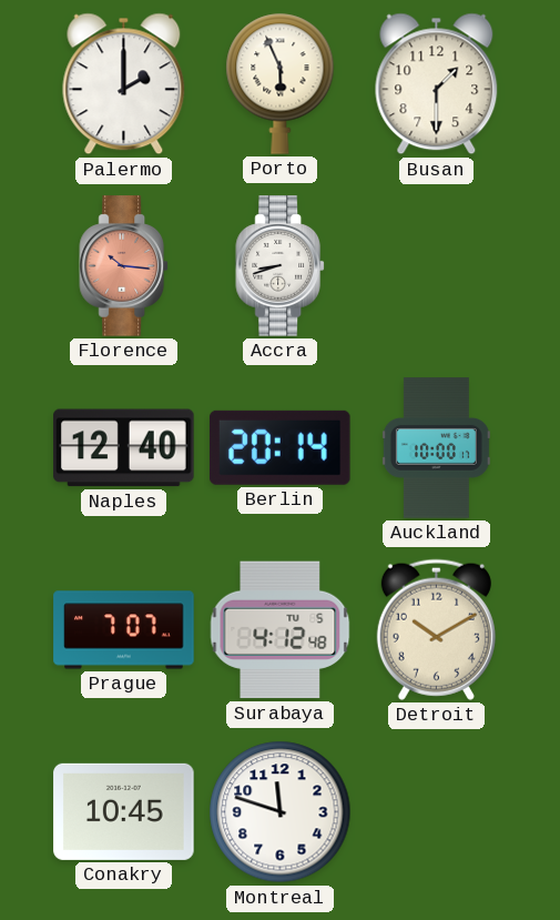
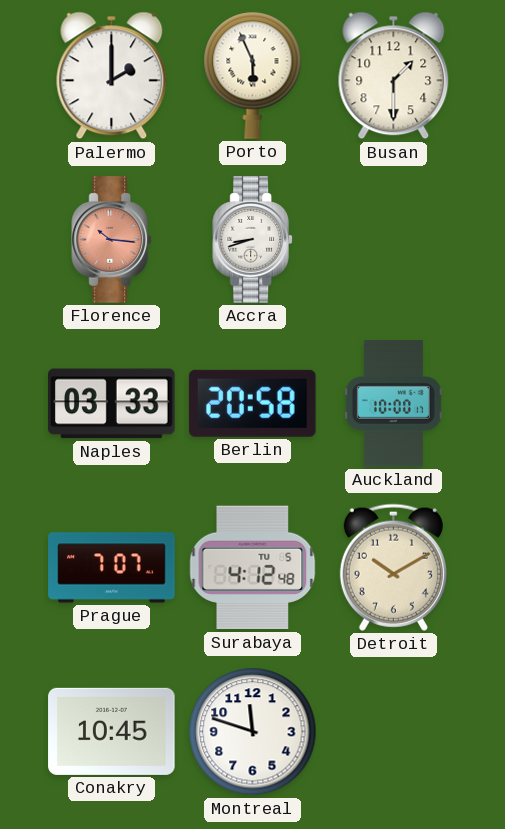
Naples: 12:40 -> 03:33 (112, 404)
Berlin: 20:14 -> 20:58 (252, 403)
